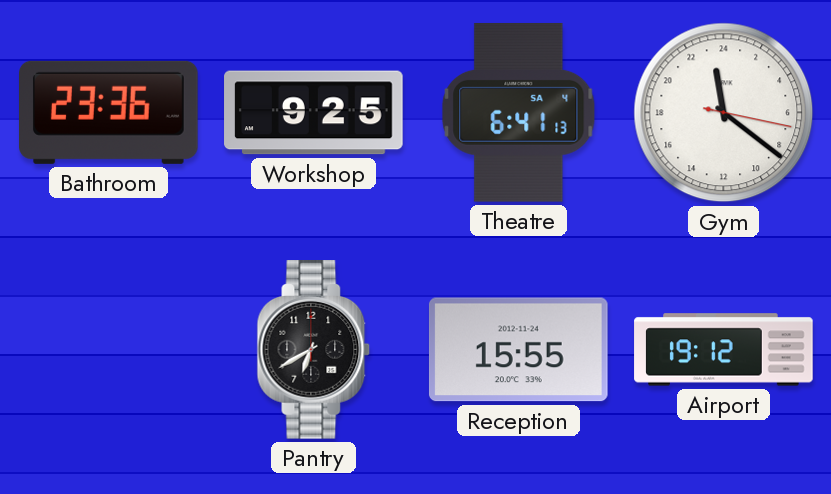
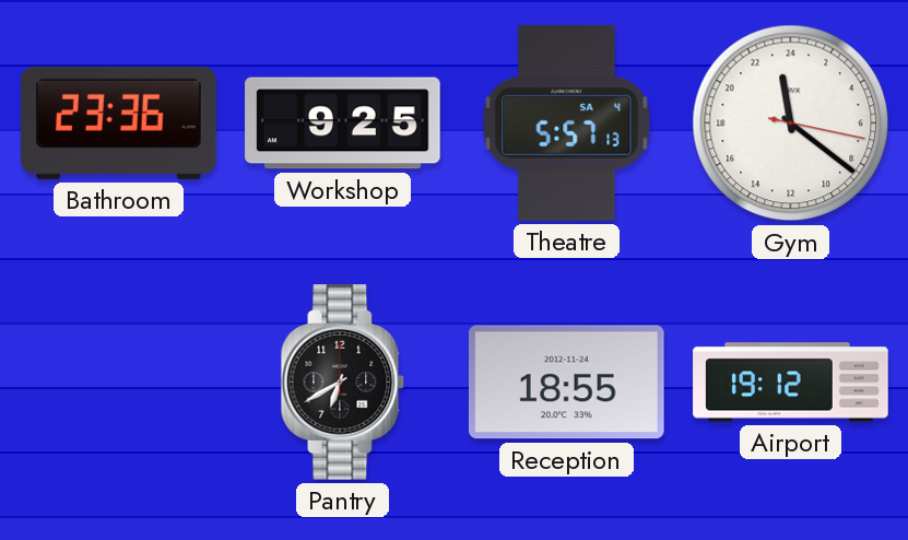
Theatre: 6:41 -> 5:57 (567, 122)
Reception: 15:55 -> 18:55 (567, 383)
